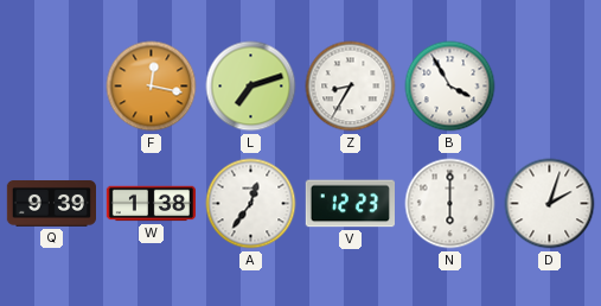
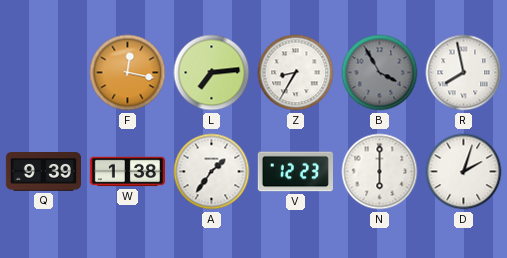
L: 7:12 -> 7:14 (212, 73)
B dial: white -> grey (380, 73)
R: none -> 7:58 (464, 73)
A: 12:36 -> 1:36 (212, 172)
